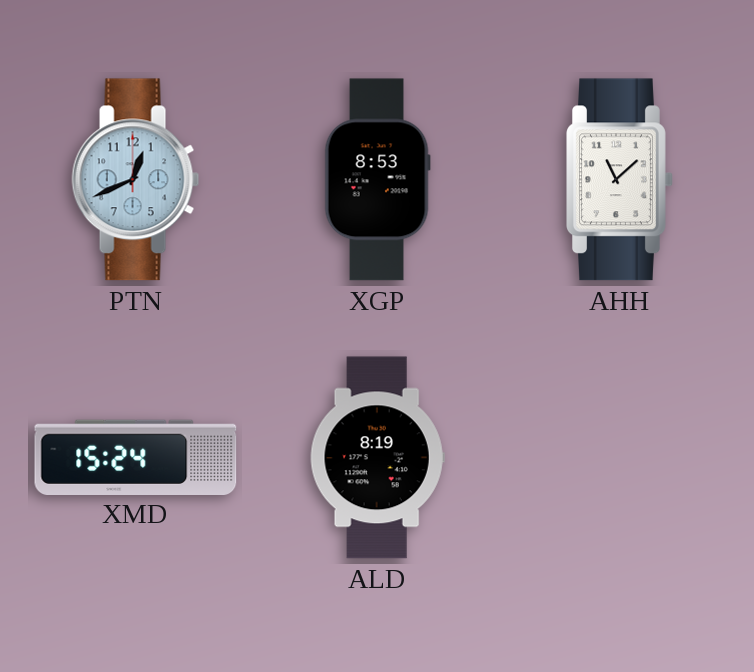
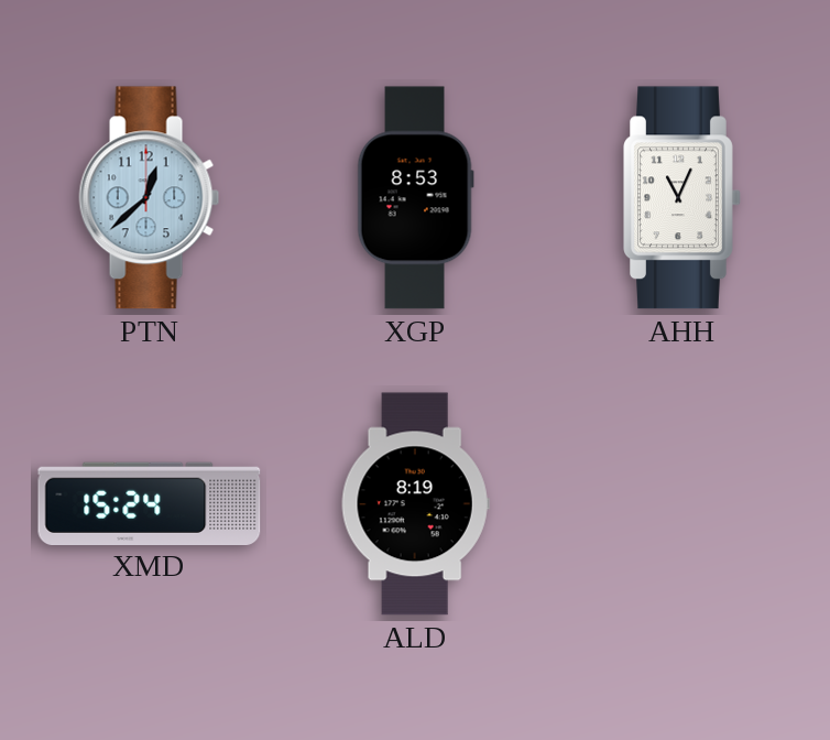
PTN: 12:41 -> 12:38 (150, 198)
AHH: 11:08 -> 11:04 (682, 198)
